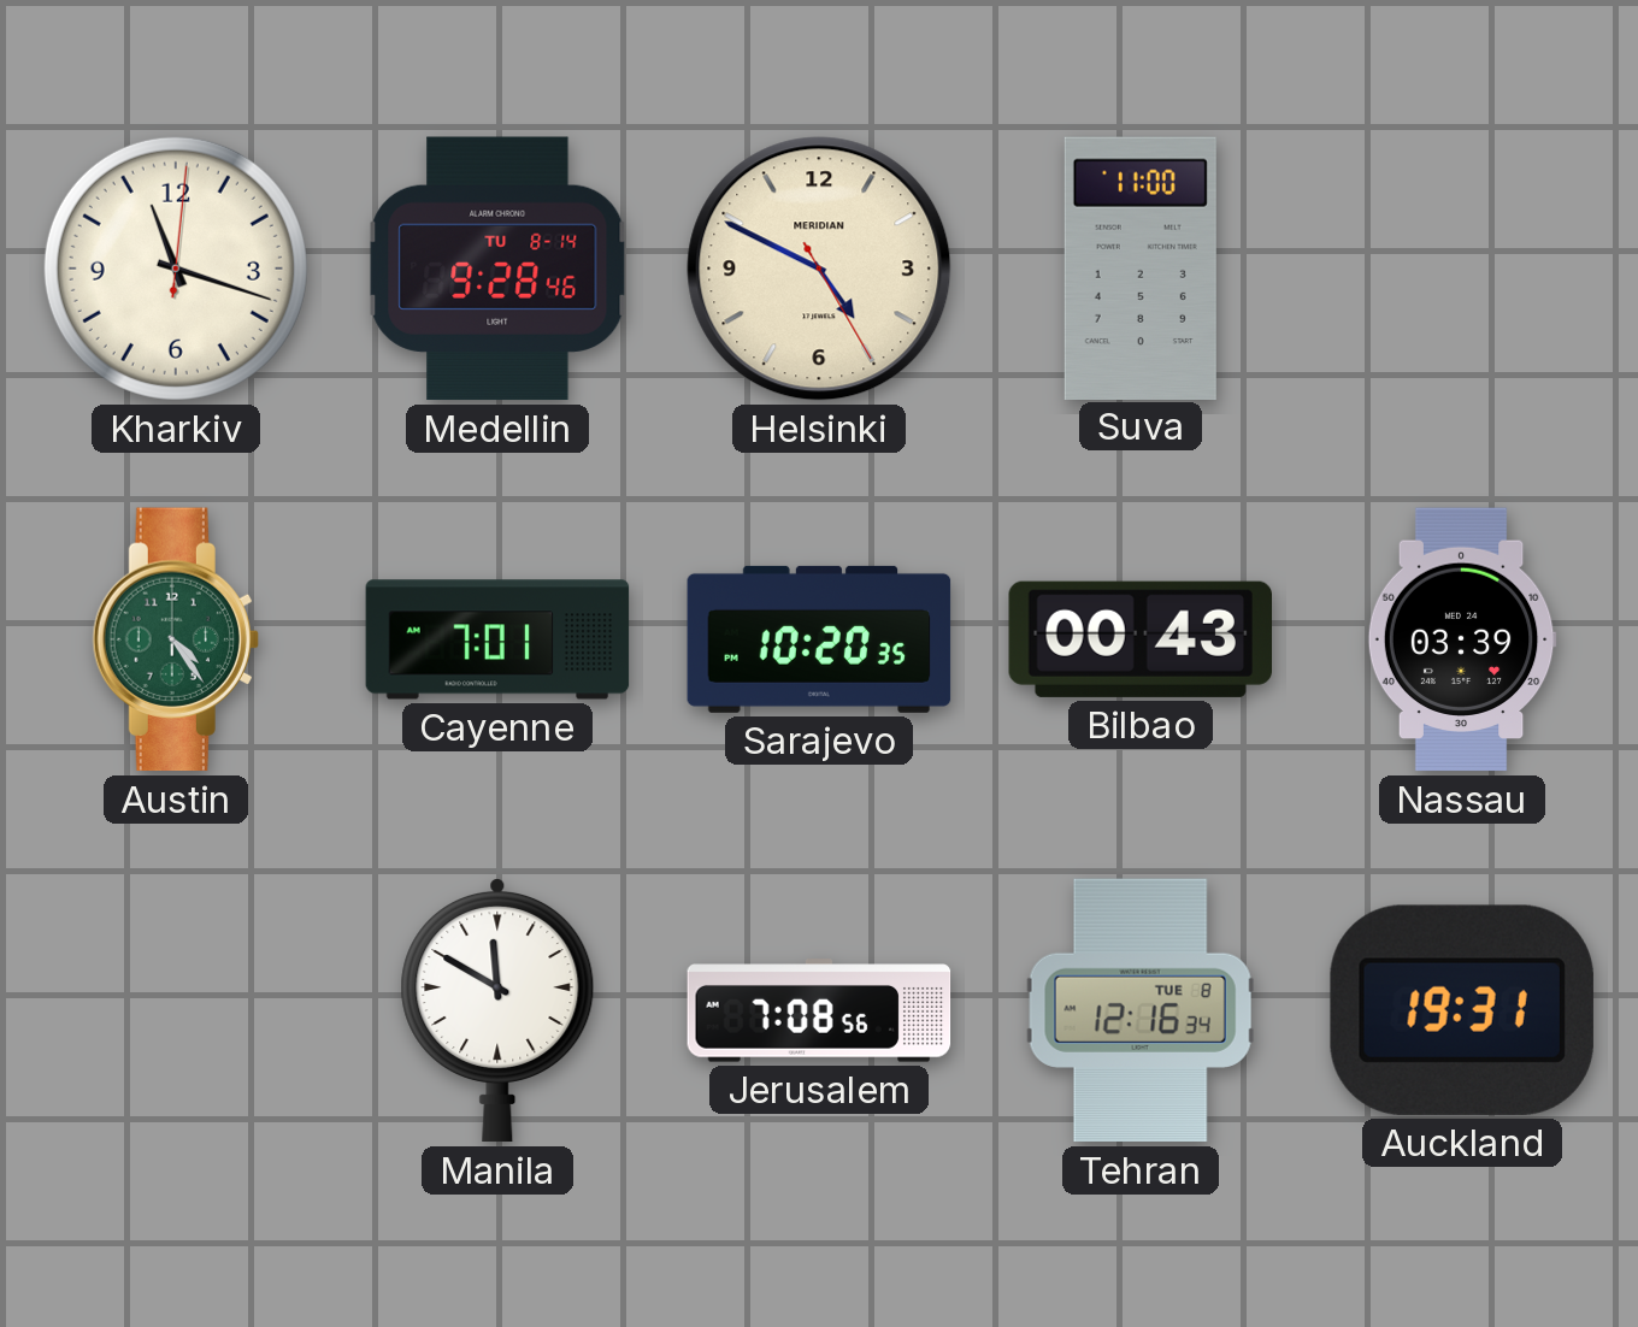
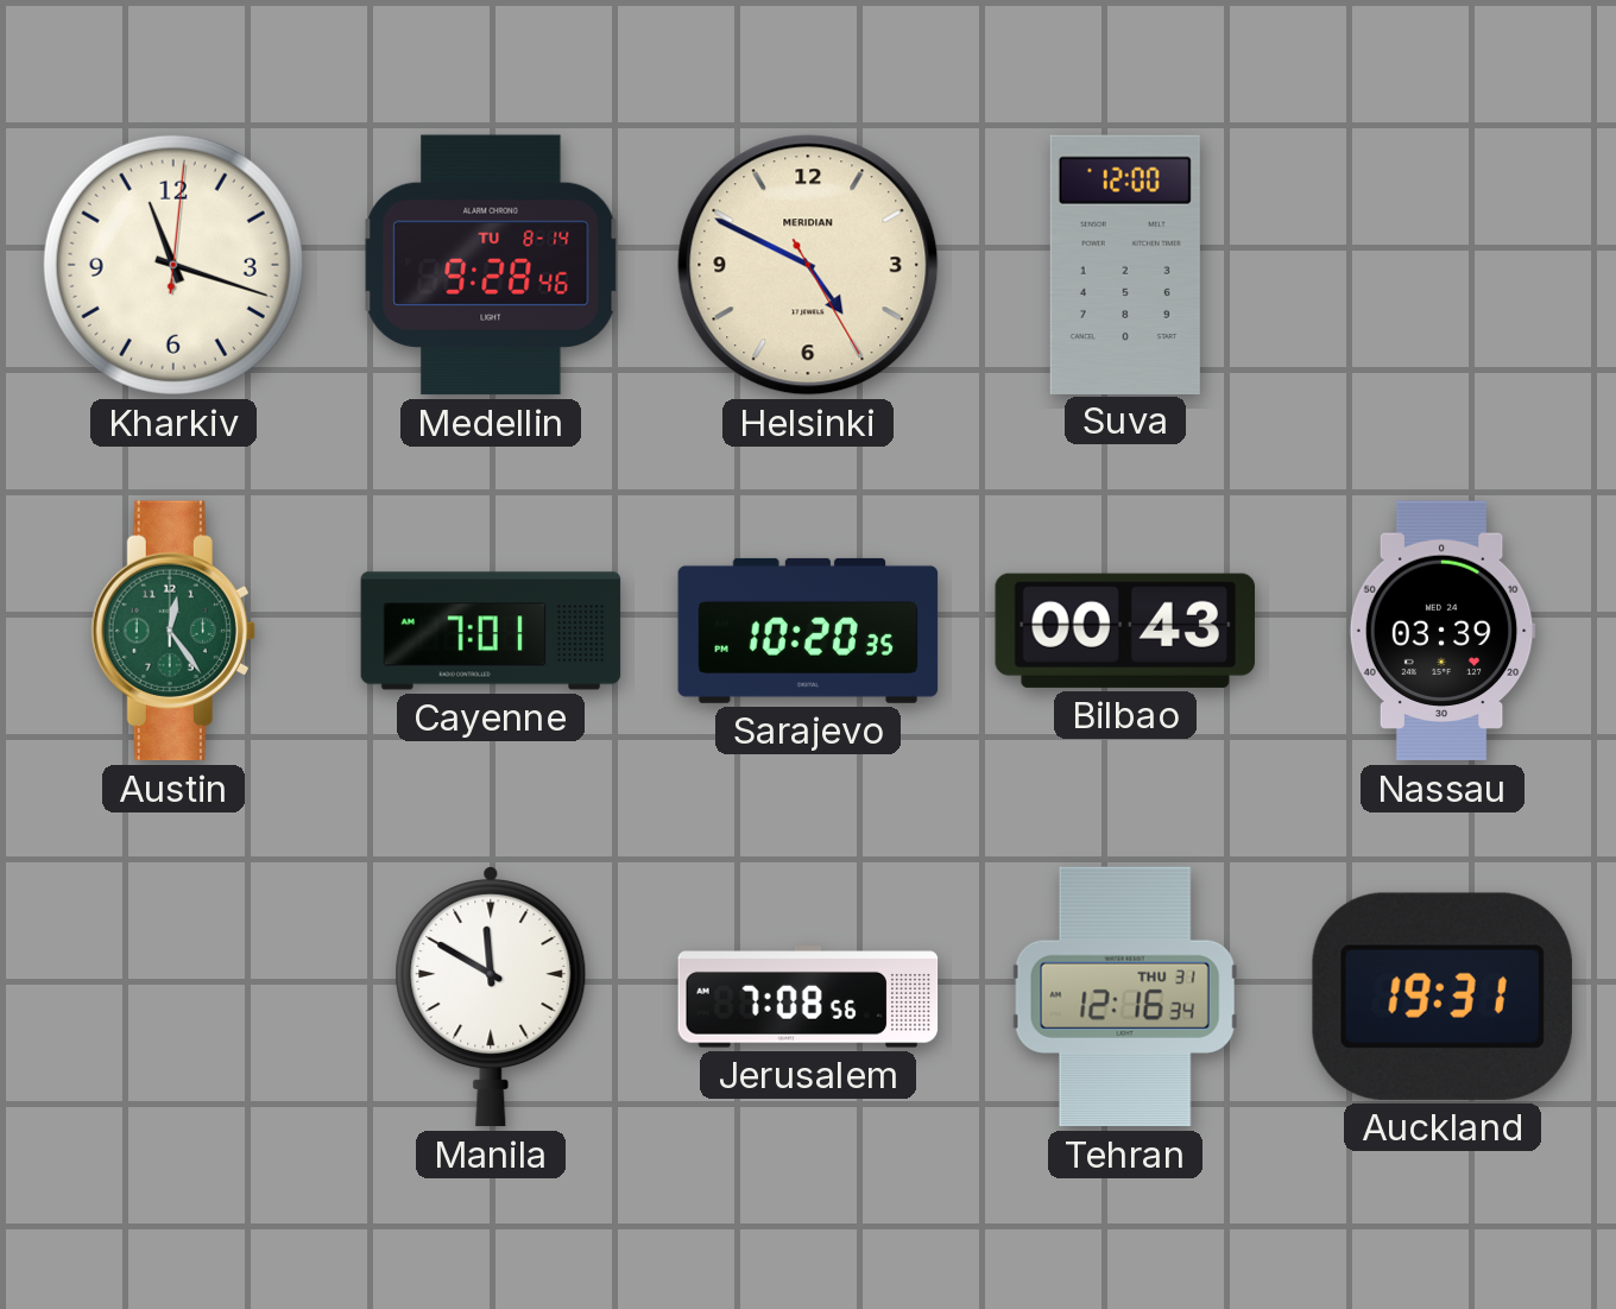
Suva: 11:00 -> 12:00 (1125, 264)
Austin: 4:24 -> 12:24 (173, 631)
Tehran date: TUE 8 -> THU 31 (1125, 997)
